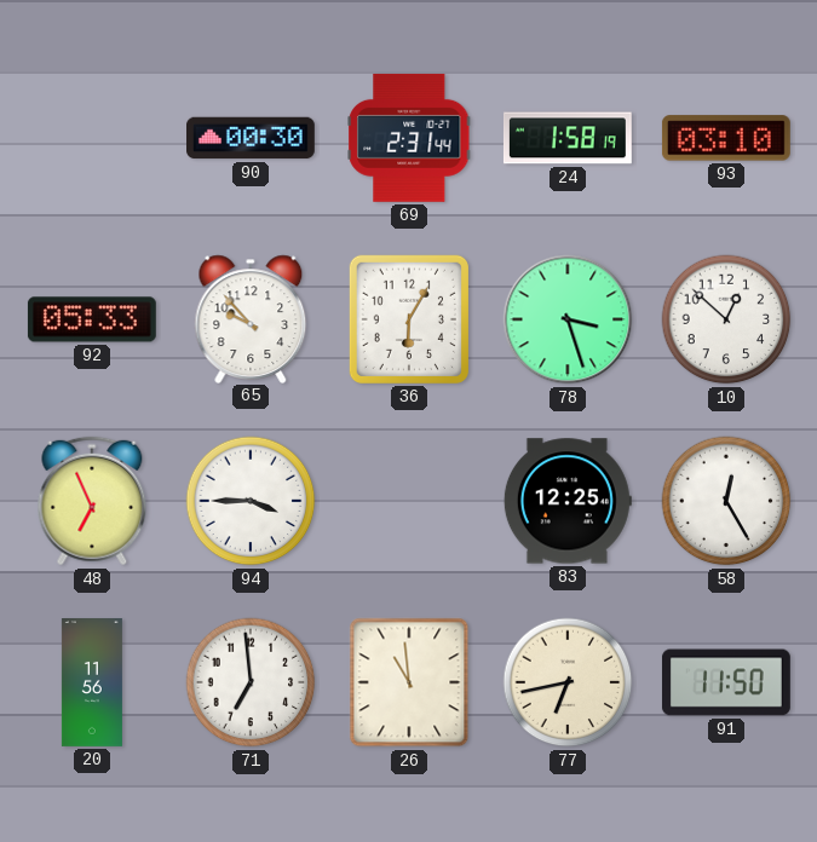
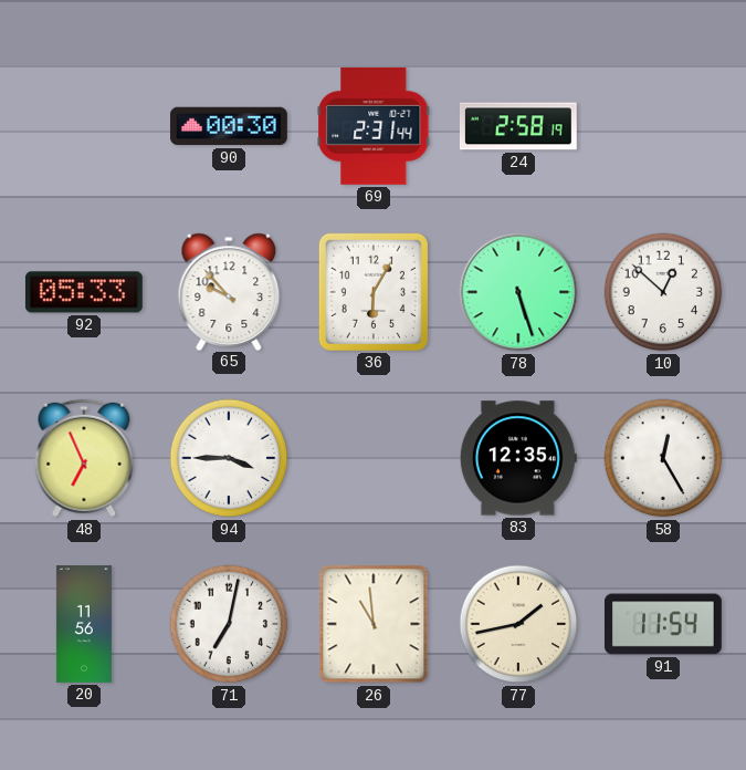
24: 1:58 -> 2:58 (518, 126)
93: 03:10 -> none (726, 138)
78: 3:27 -> 5:27 (518, 292)
83: 12:25 -> 12:35 (518, 458)
71: 6:59 -> 7:02 (229, 624)
77: 6:43 -> 1:43 (518, 624)
91: 11:50 -> 11:54 (663, 624)
